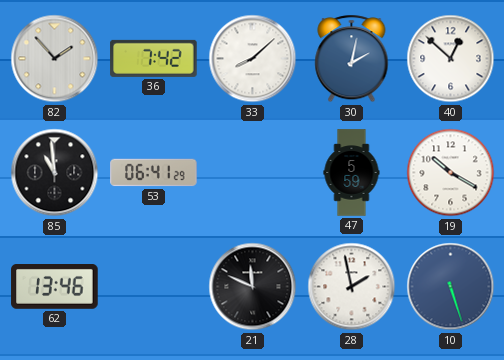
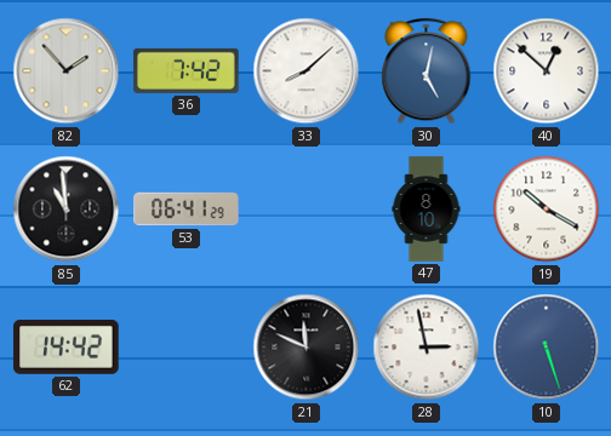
30: 2:02 -> 5:02 (427, 71)
47: 5:59 -> 8:10 (427, 210)
62: 13:46 -> 14:42 (67, 348)
28: 1:58 -> 2:58 (427, 348)
